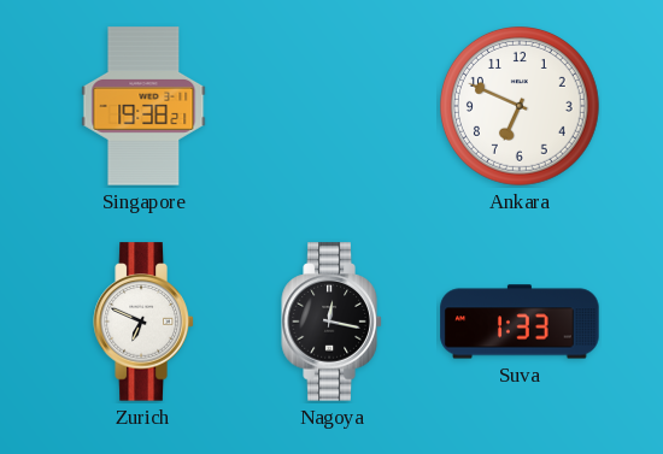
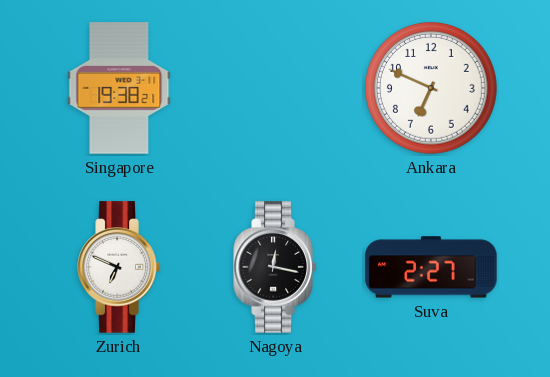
Suva: 1:33 -> 2:27 (431, 267)
